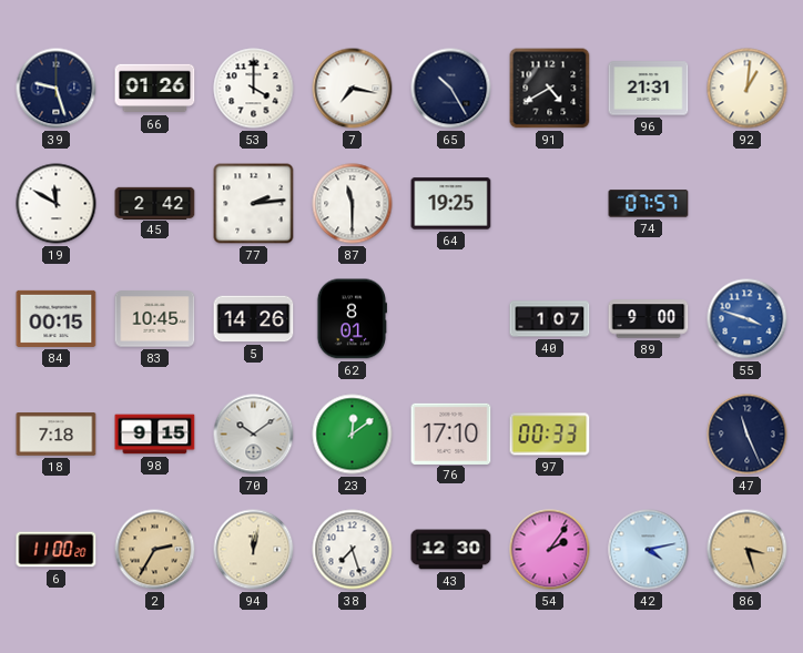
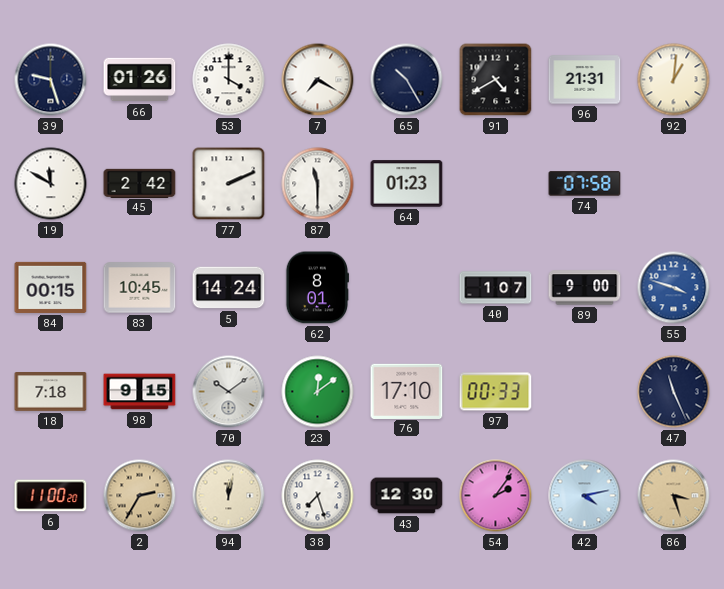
7: 7:17 -> 7:20 (318, 80)
77: 2:14 -> 2:11 (229, 184)
64: 19:25 -> 01:23 (407, 184)
74: 07:57 -> 07:58 (585, 184)
5: 14:26 -> 14:24 (229, 288)
